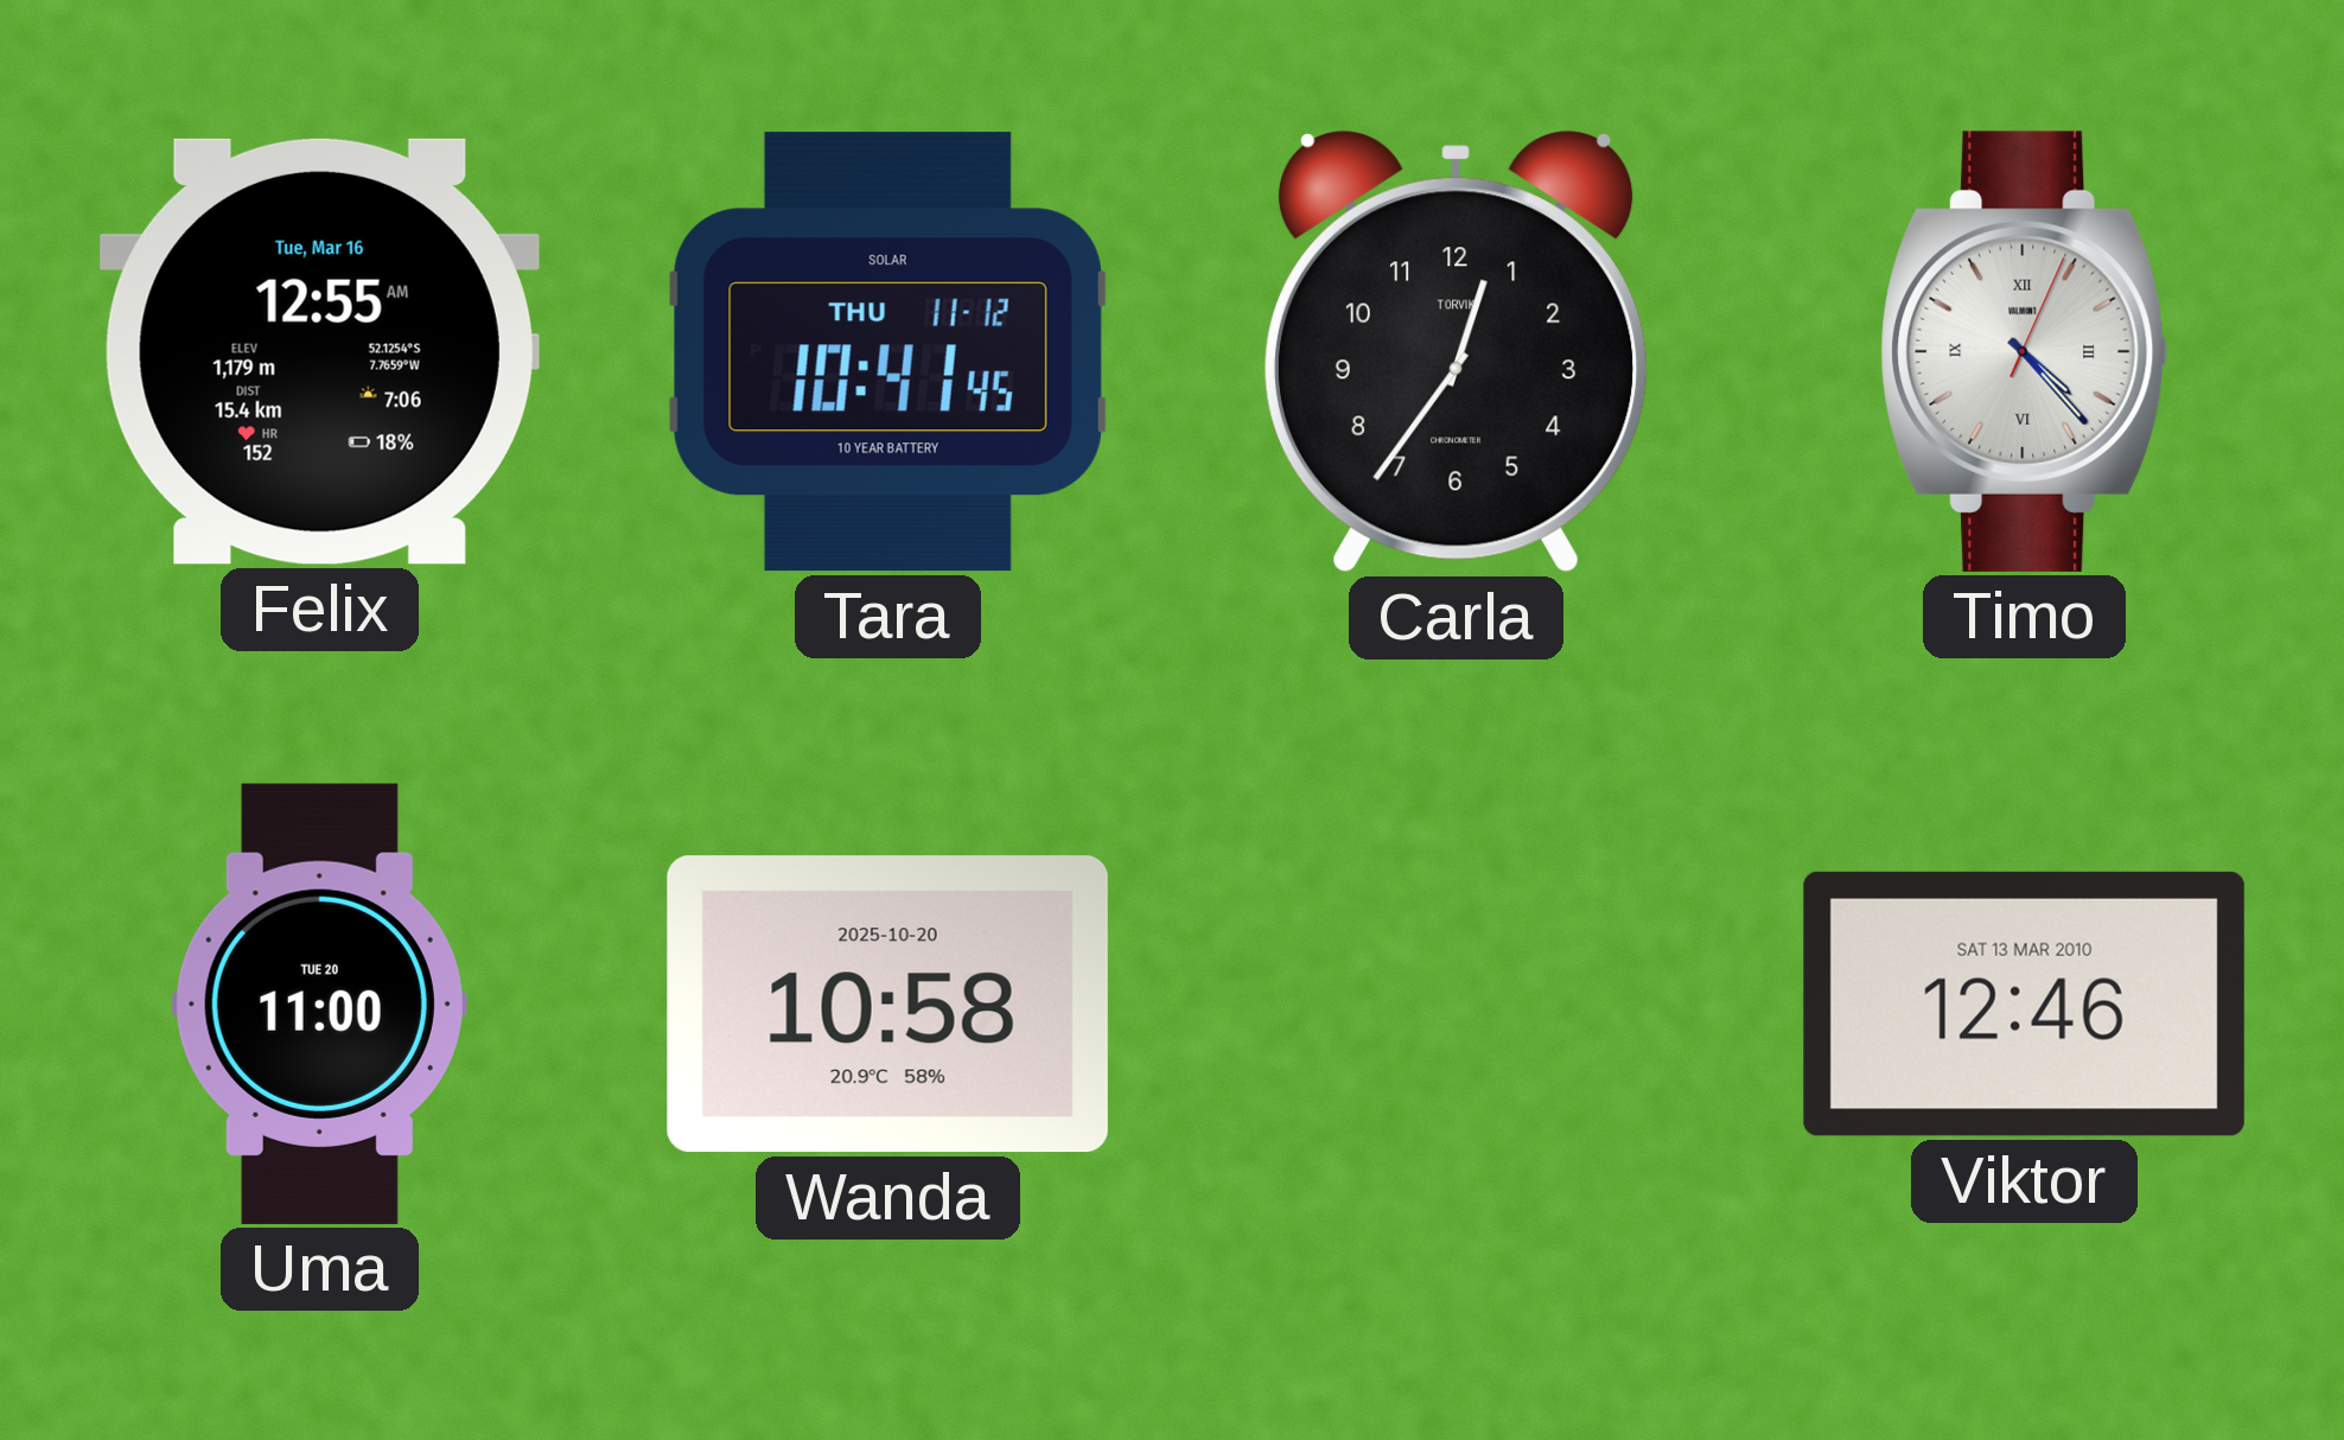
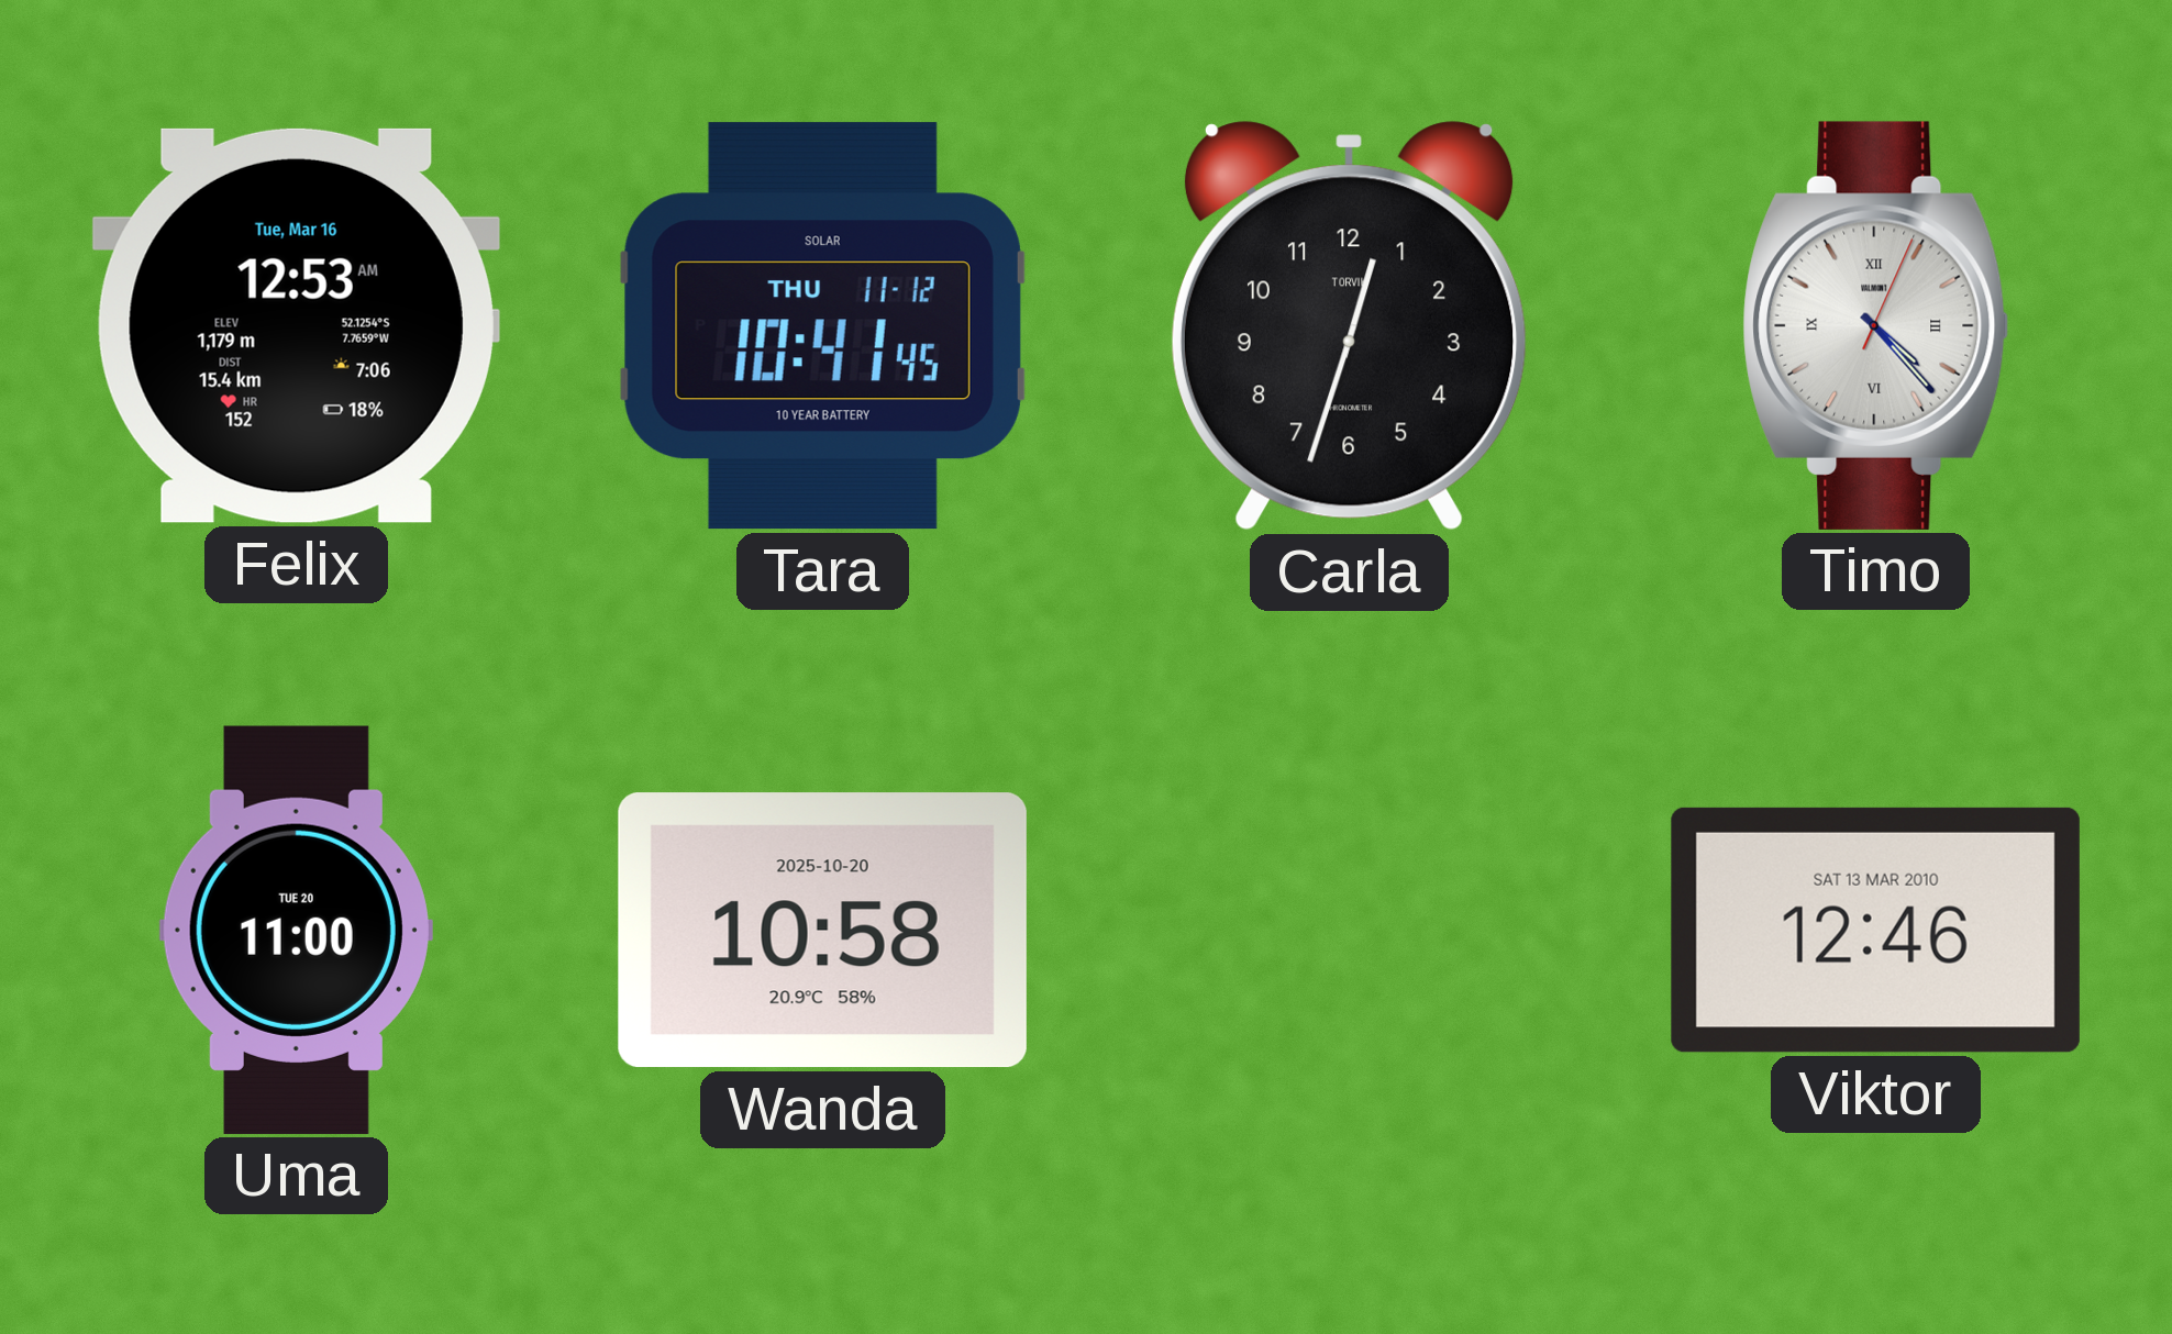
Felix: 12:55 -> 12:53 (296, 325)
Carla: 12:36 -> 12:33 (1349, 326)
